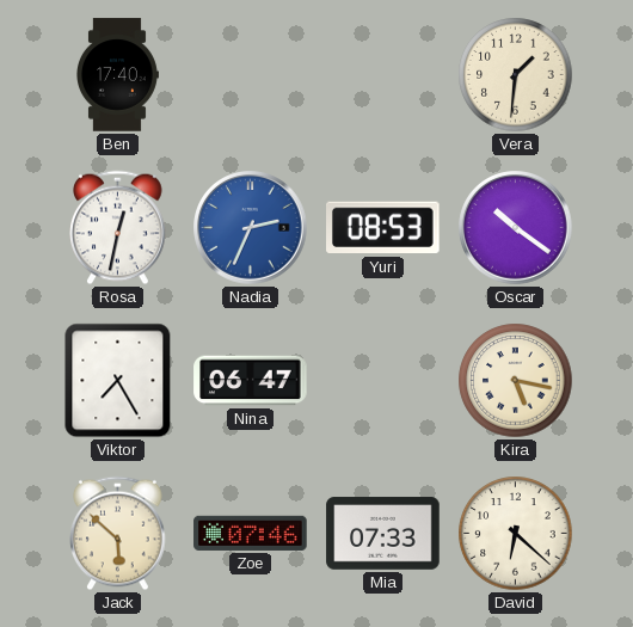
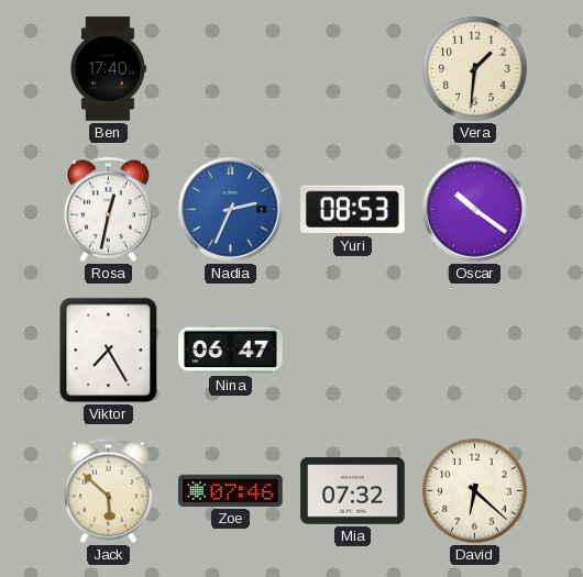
Kira: 5:17 -> none (516, 381)
Mia: 07:33 -> 07:32 (353, 491)
